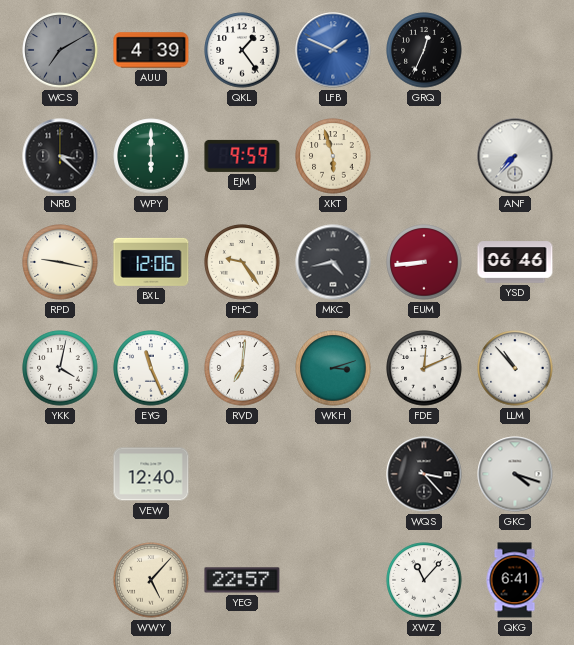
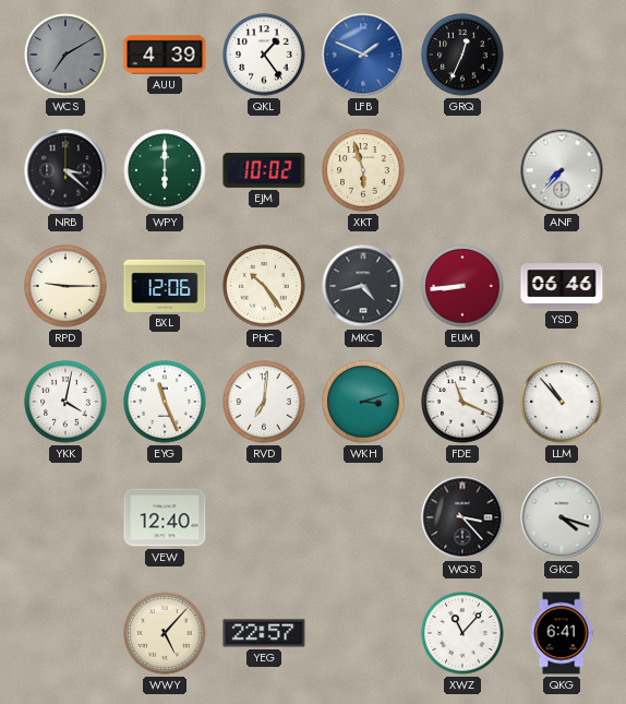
EJM: 9:59 -> 10:02 (264, 170)
RPD: 9:17 -> 9:15 (65, 286)
PHC: 9:24 -> 10:24 (264, 286)
FDE: 12:11 -> 11:19 (462, 402)
